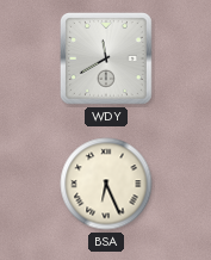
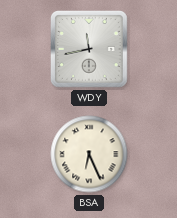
WDY: 11:40 -> 11:43 (90, 50)
